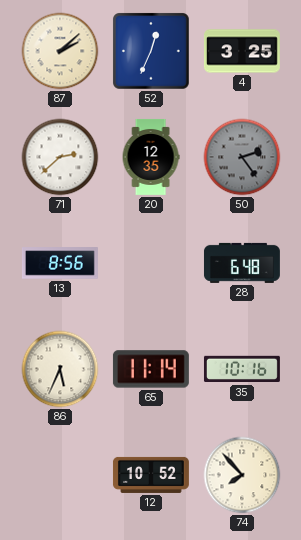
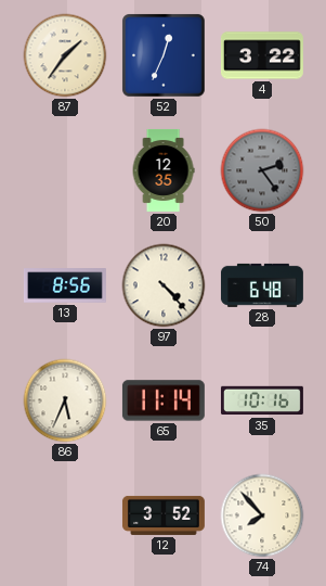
87: 2:08 -> 1:36 (65, 55)
4: 3:25 -> 3:22 (262, 55)
71: 2:38 -> none (60, 157)
97: none -> 4:23 (164, 285)
12: 10:52 -> 3:52 (164, 515)
